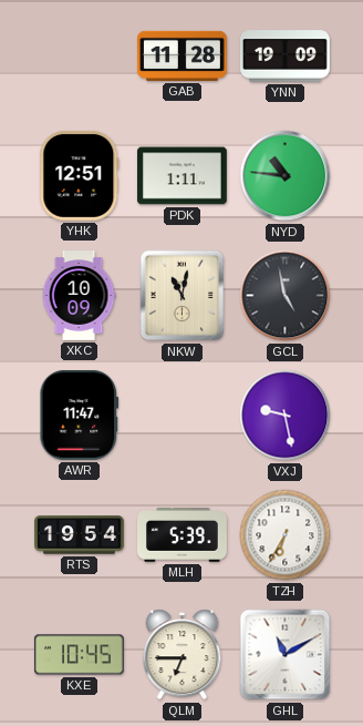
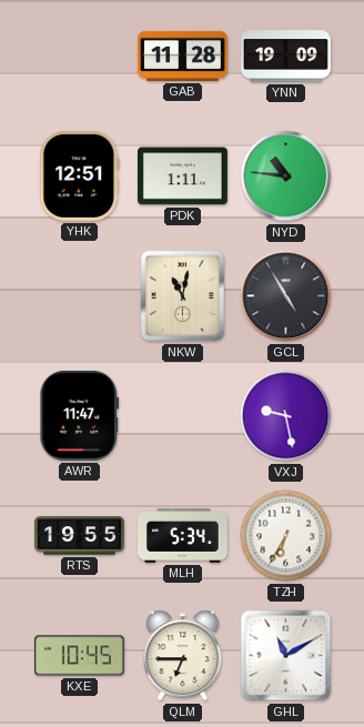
XKC: 10:09 -> none (79, 296)
GCL: 4:58 -> 4:55 (286, 296)
RTS: 19:54 -> 19:55 (80, 536)
MLH: 5:39 -> 5:34 (183, 536)
